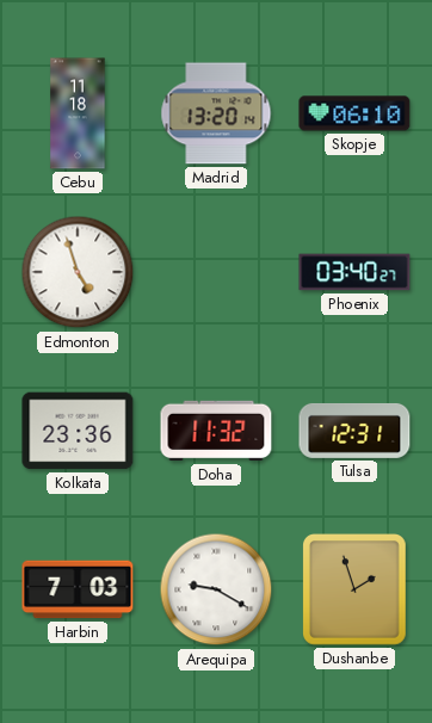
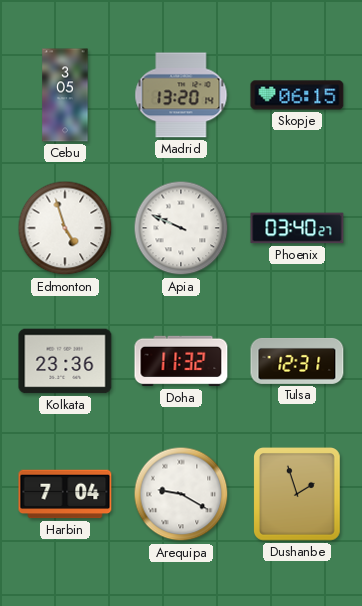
Cebu: 11:18 -> 3:05 (65, 95)
Skopje: 06:10 -> 06:15 (297, 95)
Apia: none -> 9:49 (181, 228)
Harbin: 7:03 -> 7:04 (65, 494)
